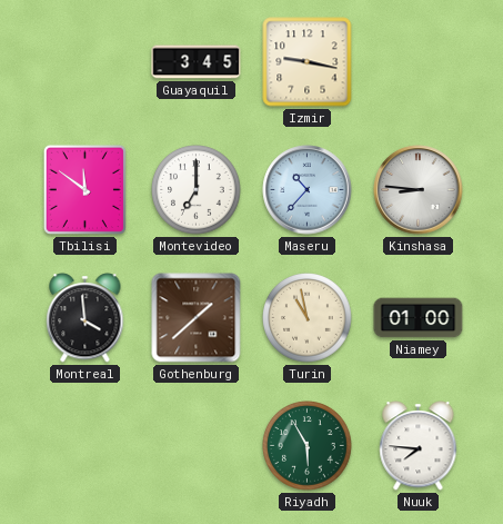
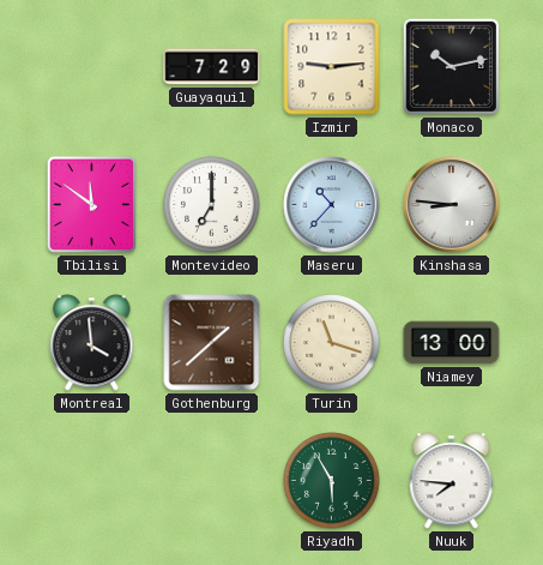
Guayaquil: 3:45 -> 7:29 (212, 67)
Izmir: 9:17 -> 9:14 (332, 67)
Monaco: none -> 10:13 (451, 66)
Turin: 10:58 -> 11:18 (332, 343)
Niamey: 01:00 -> 13:00 (452, 343)
